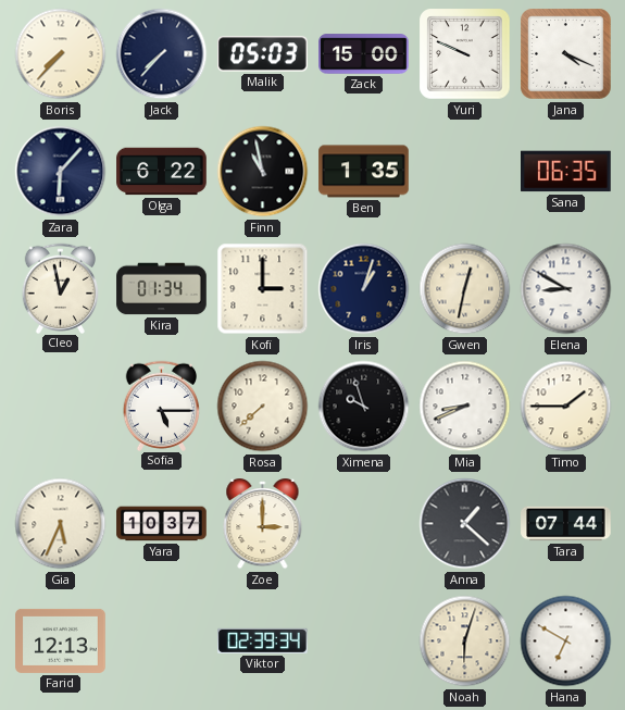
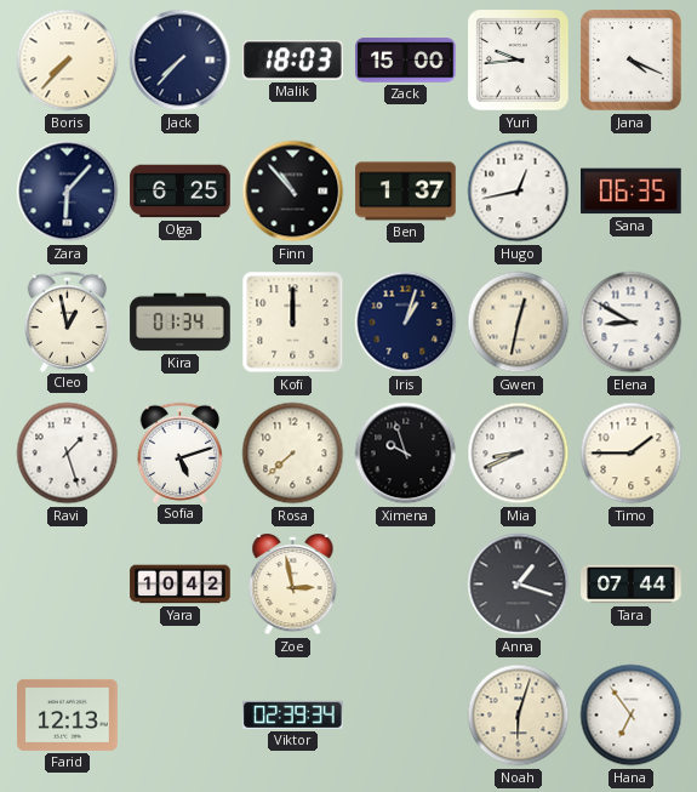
Malik: 05:03 -> 18:03 (293, 61)
Yuri: 9:49 -> 9:44 (519, 61)
Olga: 6:22 -> 6:25 (181, 192)
Finn: 10:58 -> 10:53 (293, 192)
Ben: 1:35 -> 1:37 (406, 192)
Hugo: none -> 12:43 (519, 192)
Kofi: 3:00 -> 12:00 (293, 323)
Ravi: none -> 1:27 (68, 454)
Sofia: 5:15 -> 5:12 (181, 452)
Gia: 5:34 -> none (61, 524)
Yara: 10:37 -> 10:42 (181, 585)
Zoe: 3:00 -> 2:58 (293, 586)
Anna: 1:22 -> 1:18 (519, 585)
Hana: 6:50 -> 6:54 (632, 716)
